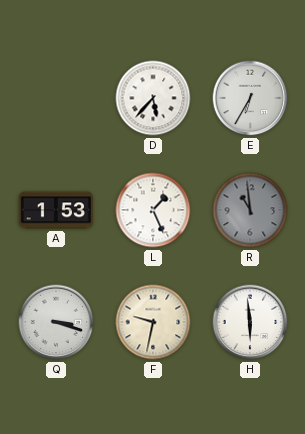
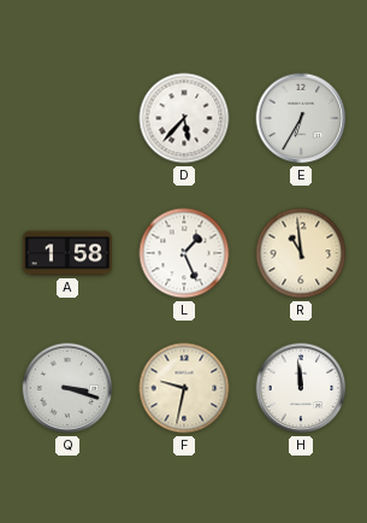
A: 1:53 -> 1:58 (66, 253)
R dial: grey -> cream (301, 253)
H: 5:59 -> 11:59 (301, 388)
